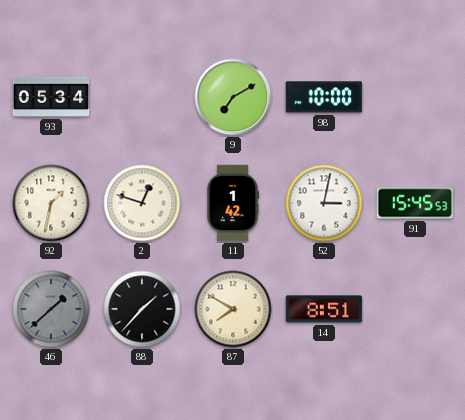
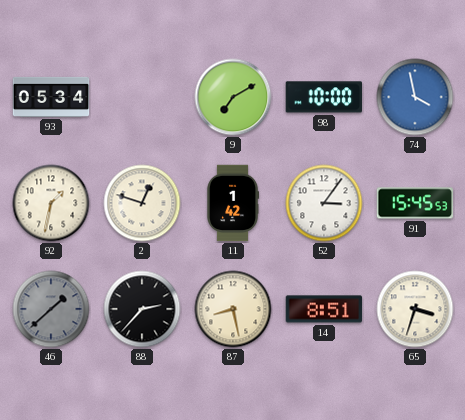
74: none -> 3:58 (415, 97)
52: 3:02 -> 3:06 (324, 203)
88: 1:37 -> 2:37 (142, 309)
87: 7:50 -> 8:28 (233, 309)
65: none -> 3:33 (415, 309)
